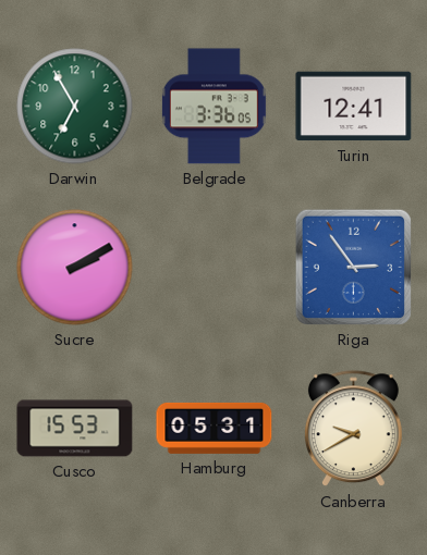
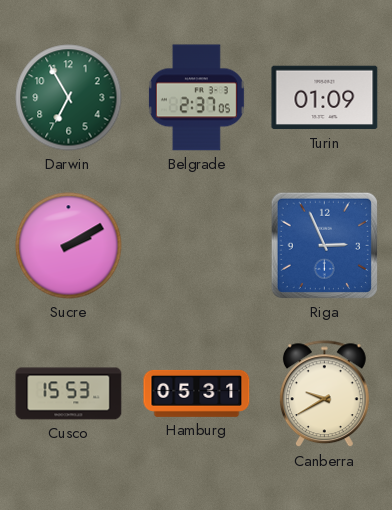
Belgrade: 3:36 -> 2:37 (196, 98)
Turin: 12:41 -> 01:09 (325, 98)
Riga: 2:54 -> 2:56 (324, 245)
